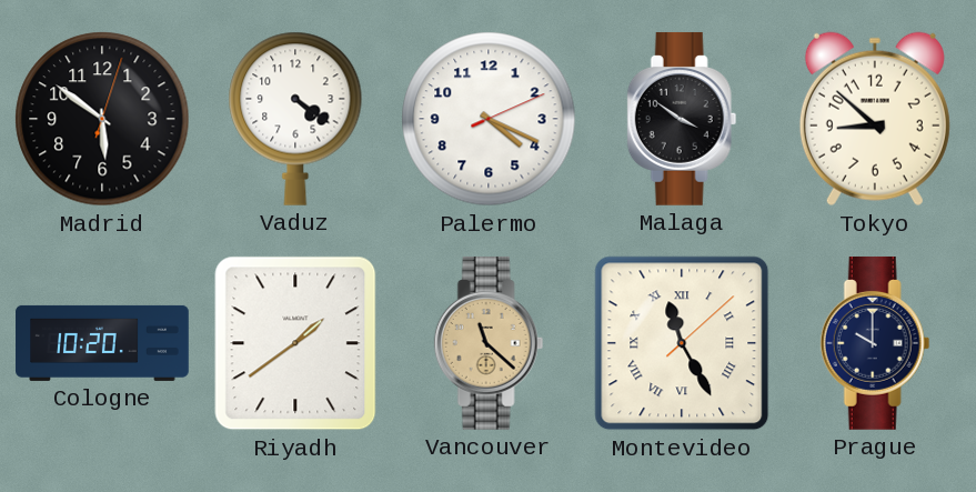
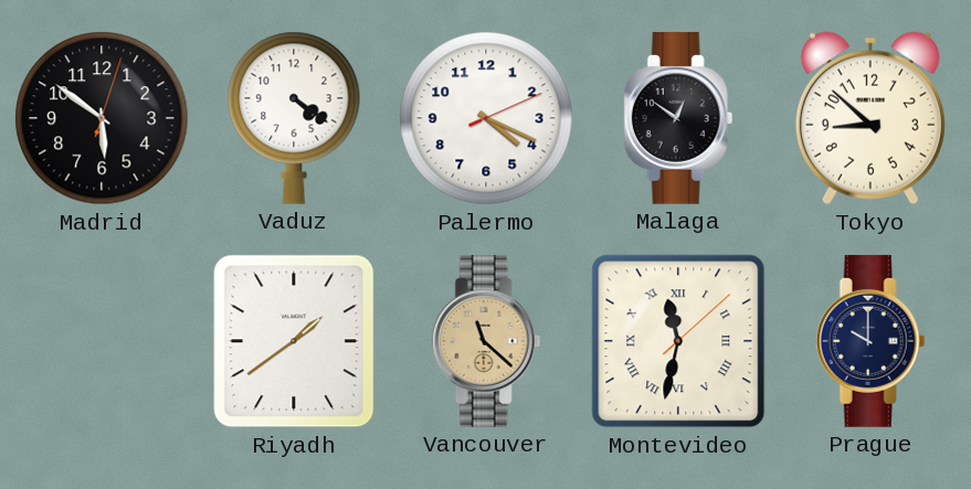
Malaga: 3:51 -> 12:51 (678, 118)
Cologne: 10:20 -> none (102, 343)
Montevideo: 11:25 -> 11:32 (678, 341)
